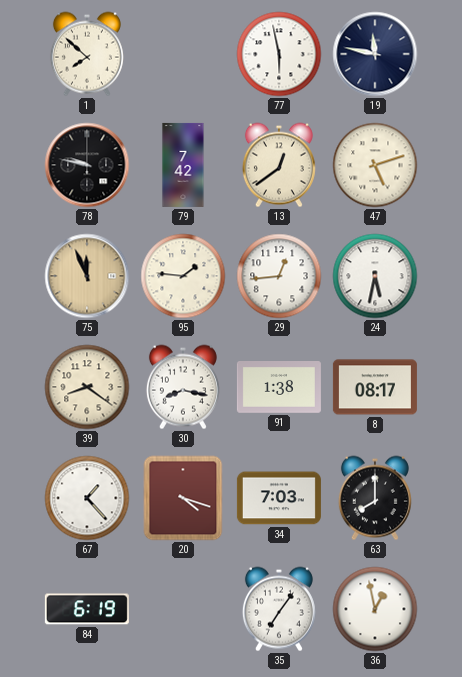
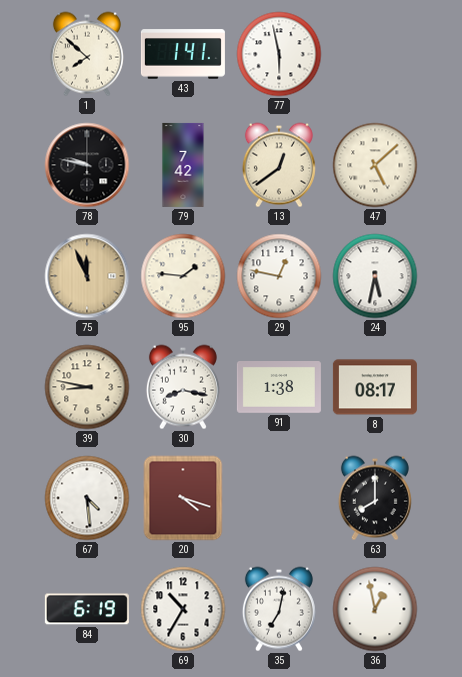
43: none -> 1:41 (183, 54)
19: 11:47 -> none (375, 54)
47: 5:12 -> 5:08 (375, 165)
29: 12:44 -> 12:47 (279, 276)
39: 8:21 -> 8:47 (87, 387)
67: 1:23 -> 4:29 (87, 498)
34: 7:03 -> none (279, 498)
69: none -> 10:35 (183, 609)
35: 7:06 -> 7:02 (279, 609)
